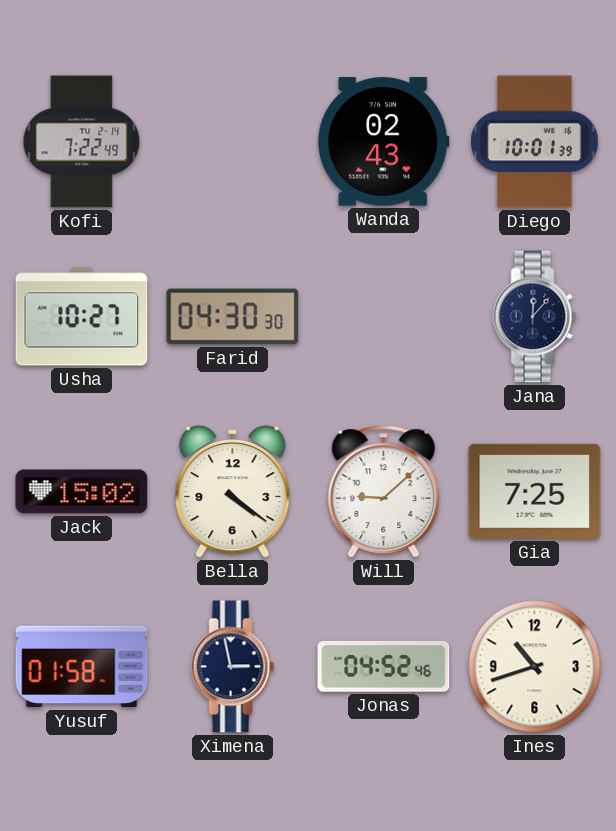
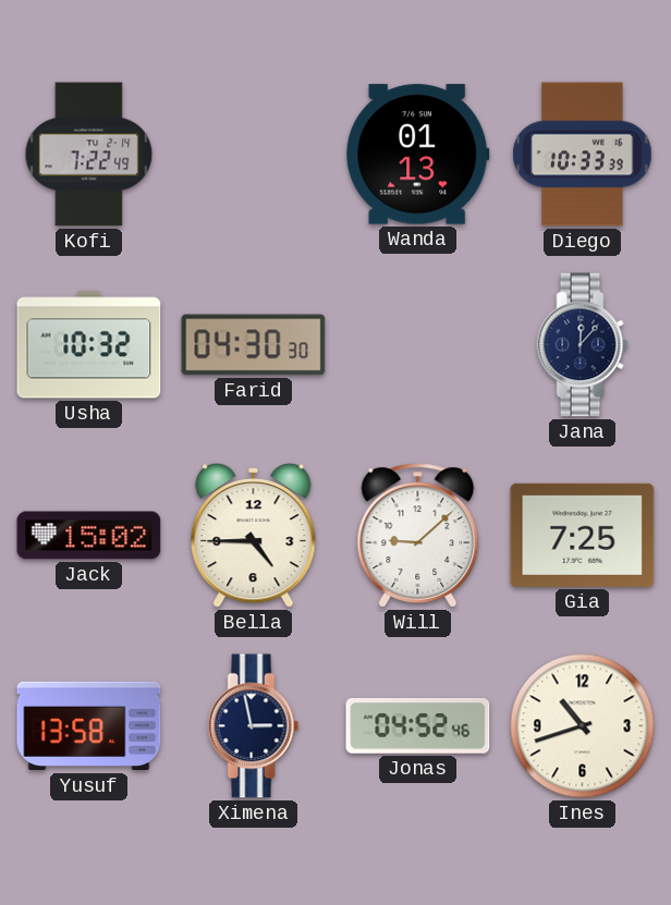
Wanda: 02:43 -> 01:13 (418, 155)
Diego: 10:01 -> 10:33 (583, 155)
Usha: 10:27 -> 10:32 (89, 345)
Bella: 4:21 -> 4:45 (254, 535)
Yusuf: 01:58 -> 13:58 (89, 726)
